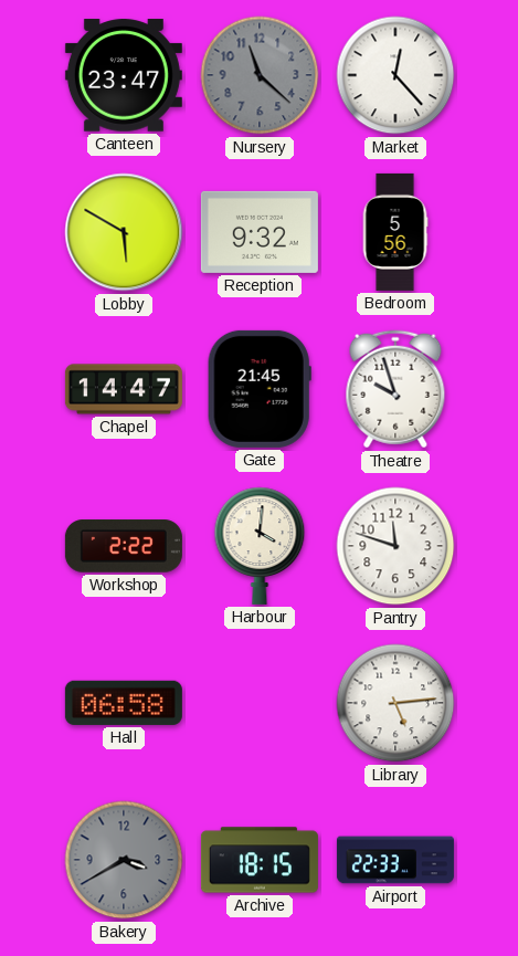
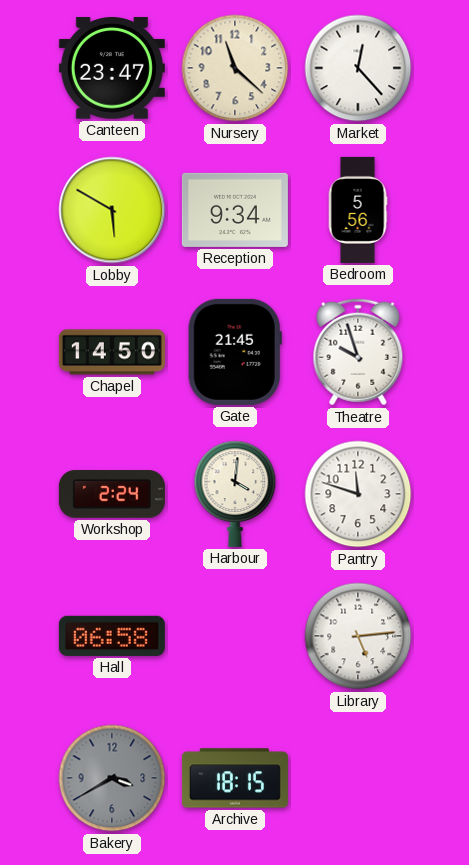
Nursery dial: grey -> cream (235, 68)
Reception: 9:32 -> 9:34 (235, 210)
Chapel: 14:47 -> 14:50 (112, 352)
Workshop: 2:22 -> 2:24 (112, 494)
Airport: 22:33 -> none (395, 860)
